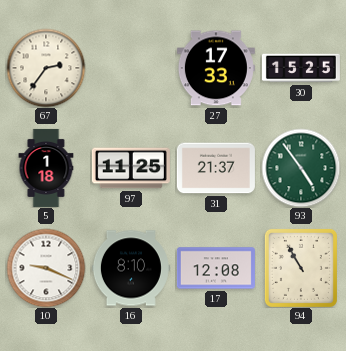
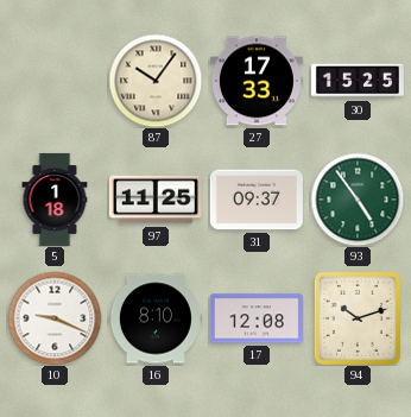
67: 2:36 -> none (46, 68)
87: none -> 10:06 (156, 81)
31: 21:37 -> 09:37 (257, 200)
94: 10:55 -> 10:12 (358, 318)
